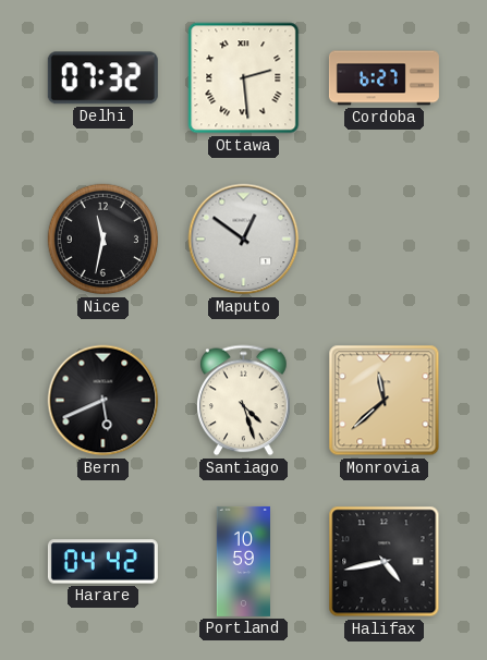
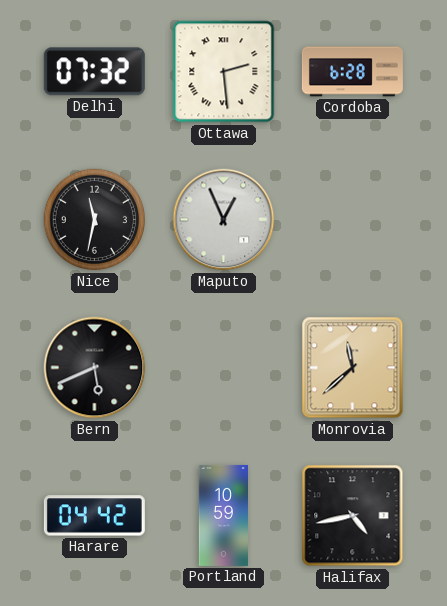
Cordoba: 6:27 -> 6:28 (352, 72)
Maputo: 12:51 -> 12:56 (224, 220)
Santiago: 4:27 -> none (244, 401)
